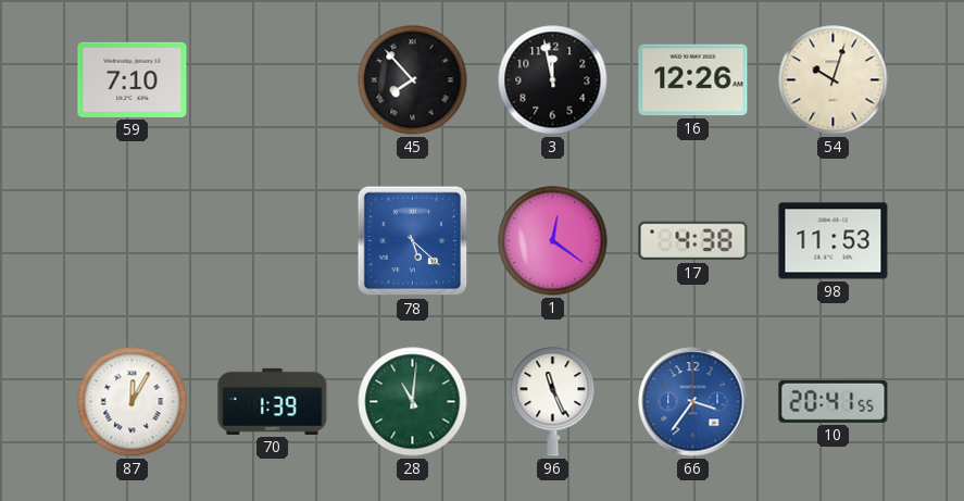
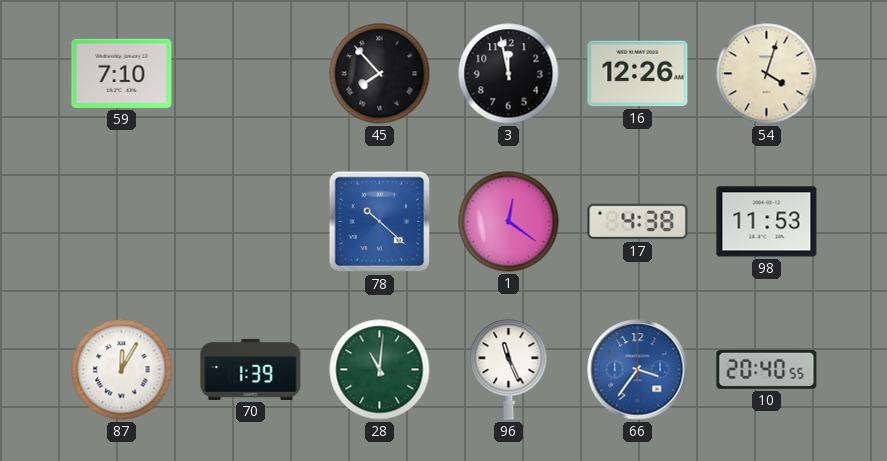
54: 10:03 -> 4:03 (767, 74)
78: 5:22 -> 10:22 (380, 222)
10: 20:41 -> 20:40 (767, 369)
